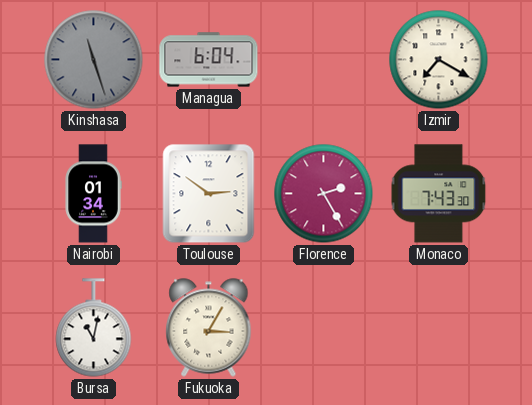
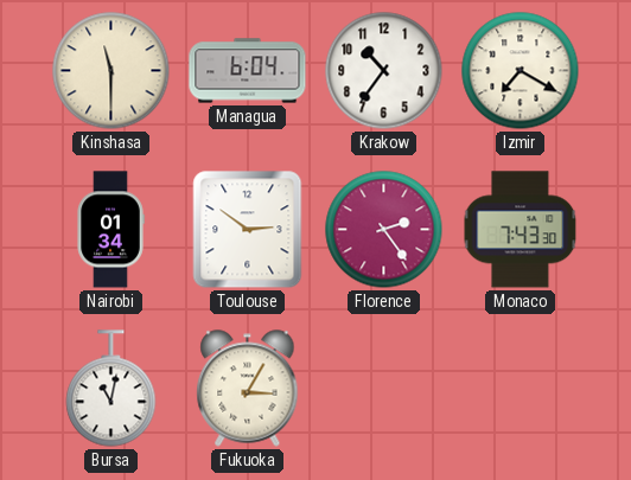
Kinshasa: 11:27 -> 11:30 (111, 71)
Kinshasa dial: grey -> cream (111, 71)
Krakow: none -> 10:36 (384, 71)
Florence: 2:25 -> 2:24 (384, 230)
